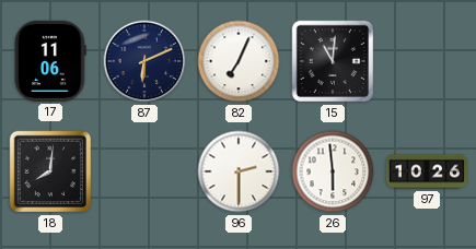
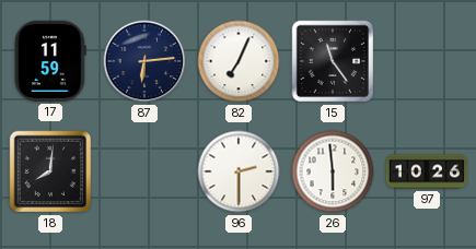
17: 11:06 -> 11:59 (50, 61)
87: 6:11 -> 6:14 (144, 61)
15: 11:01 -> 11:24 (333, 61)
